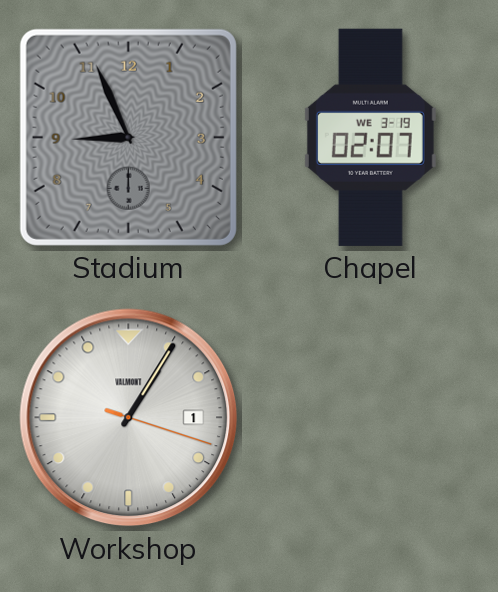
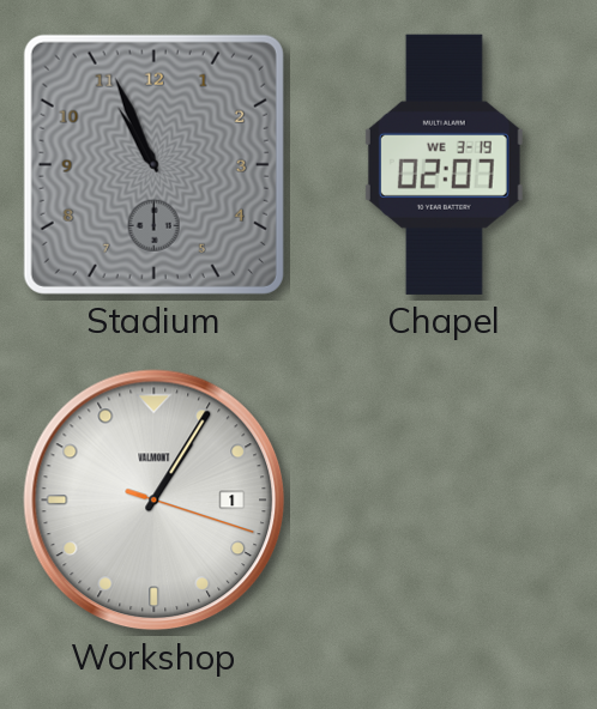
Stadium: 8:56 -> 10:56 (153, 164)
